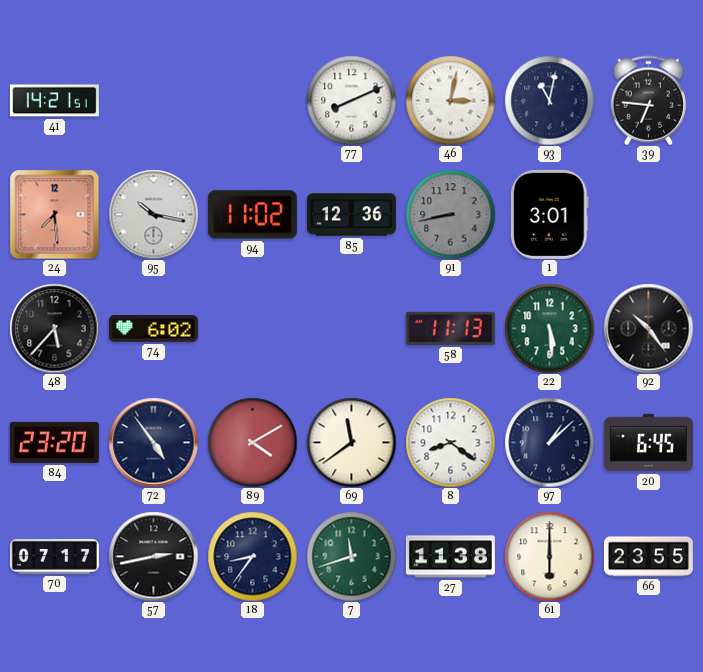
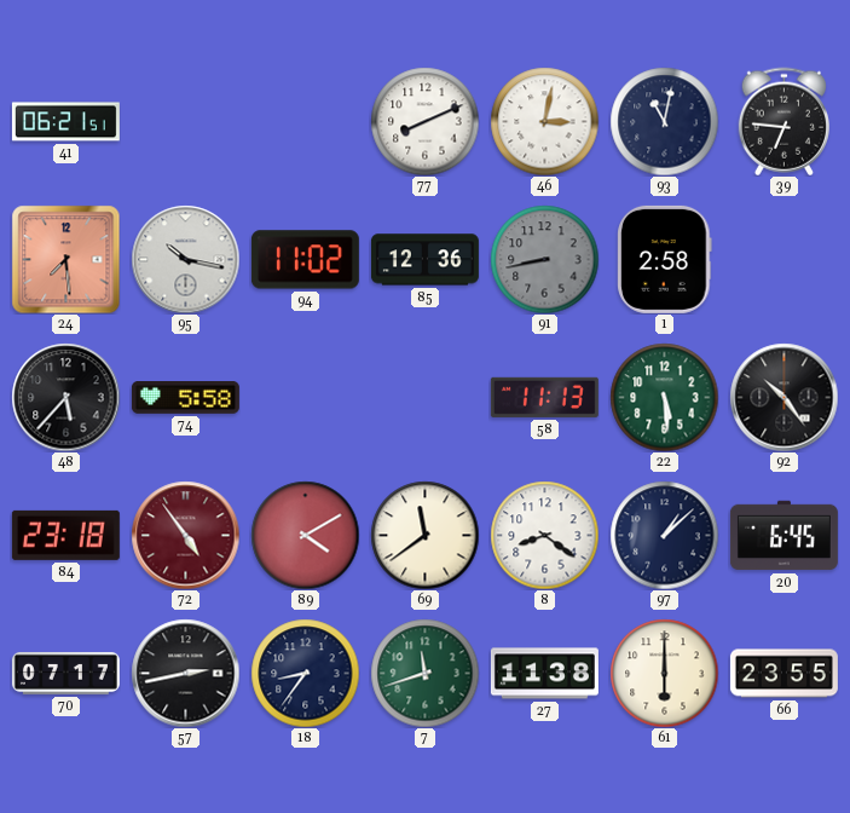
41: 14:21 -> 06:21 (65, 122)
1: 3:01 -> 2:58 (665, 259)
74: 6:02 -> 5:58 (185, 398)
84: 23:20 -> 23:18 (65, 535)
72 dial: navy -> burgundy (185, 535)
